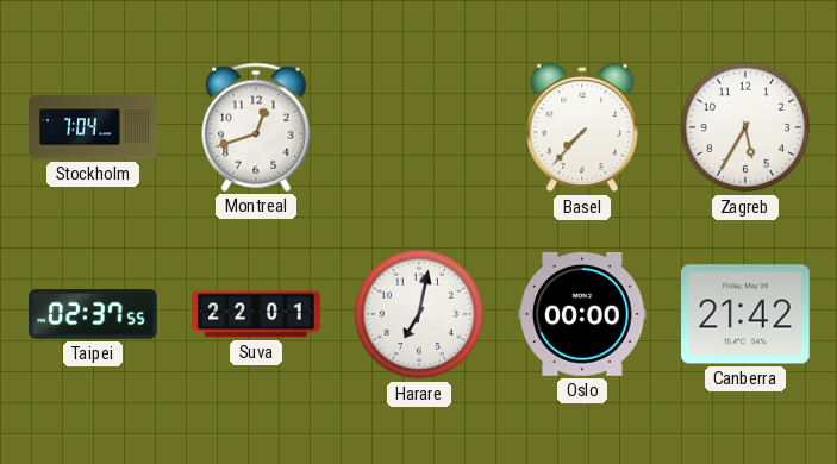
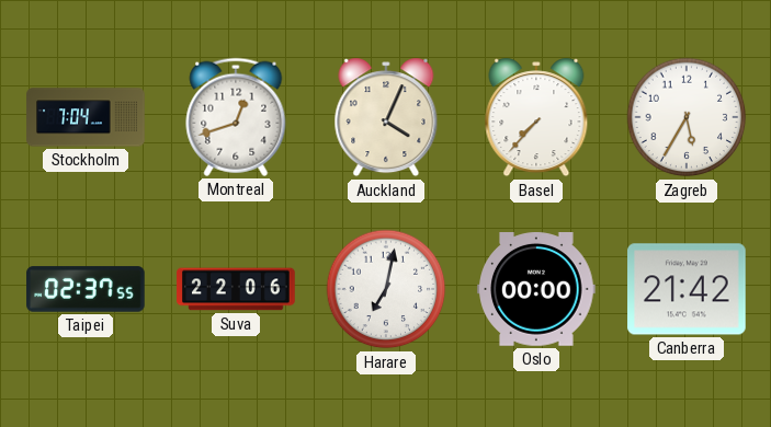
Auckland: none -> 4:04 (386, 117)
Suva: 22:01 -> 22:06 (236, 289)
